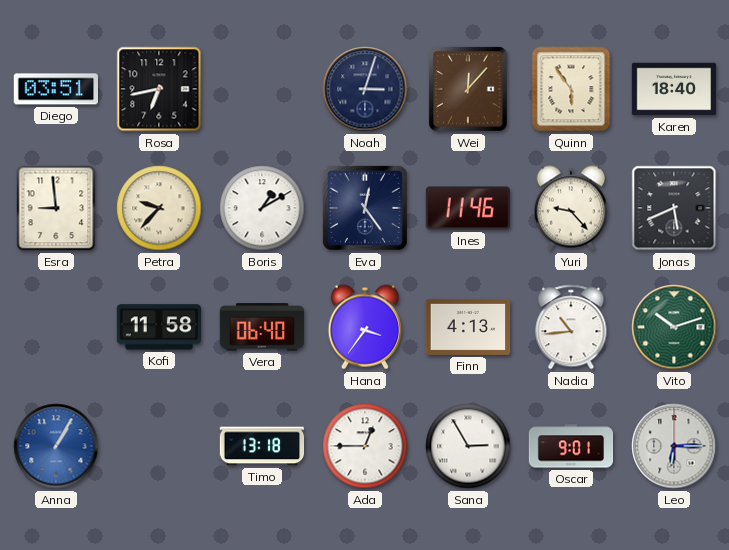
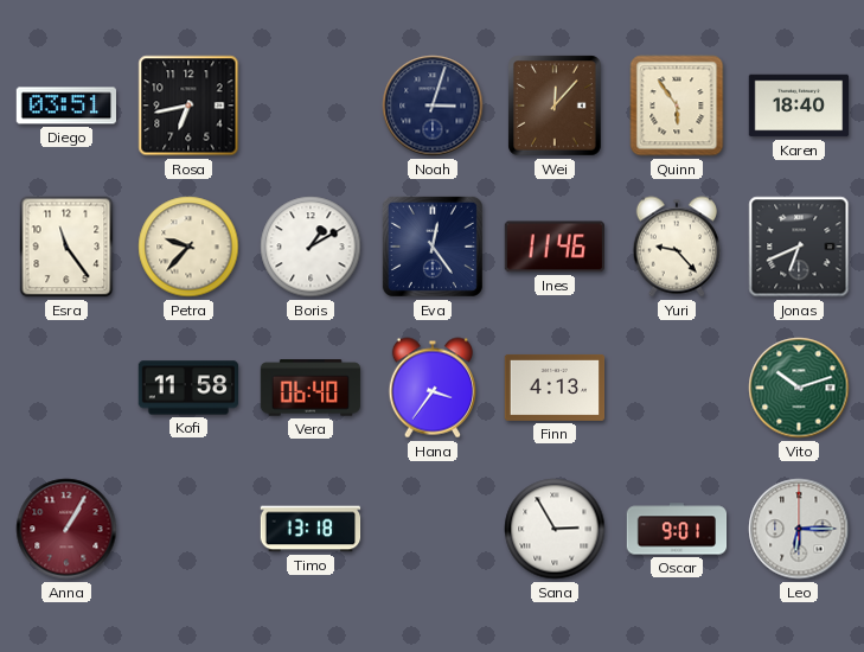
Esra: 8:59 -> 11:24 (66, 247)
Jonas: 5:41 -> 6:41 (799, 247)
Nadia: 10:44 -> none (571, 327)
Anna dial: blue -> burgundy (66, 529)
Ada: 12:45 -> none (365, 446)
